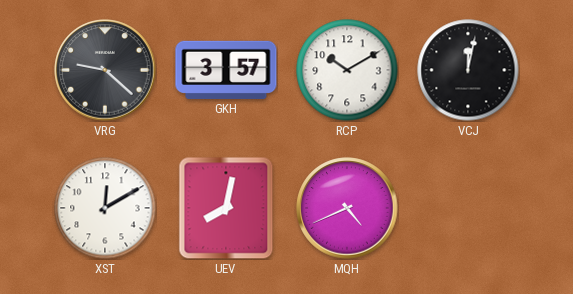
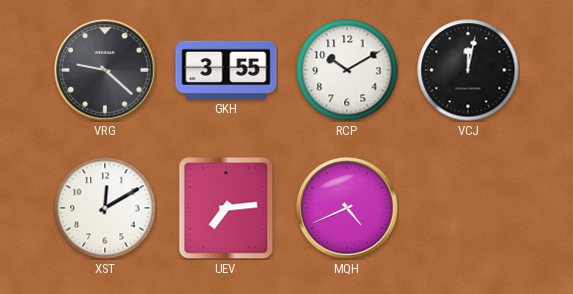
GKH: 3:57 -> 3:55 (226, 69)
UEV: 8:02 -> 7:14 (226, 208)
